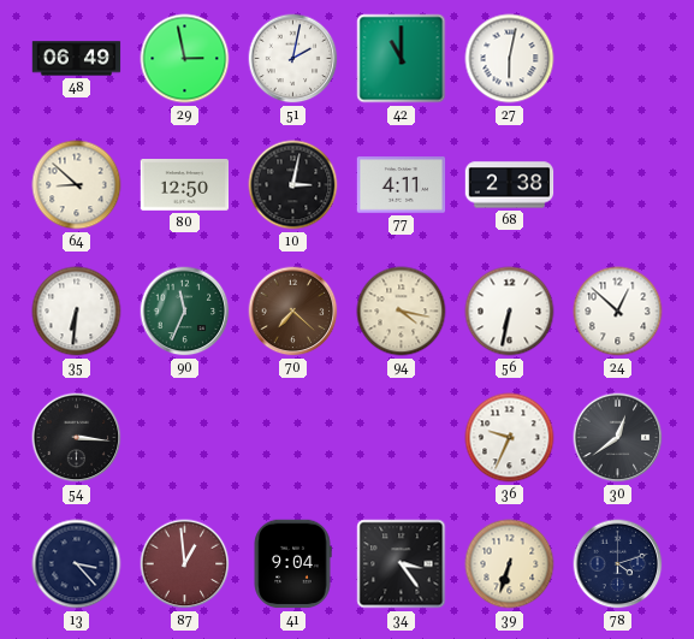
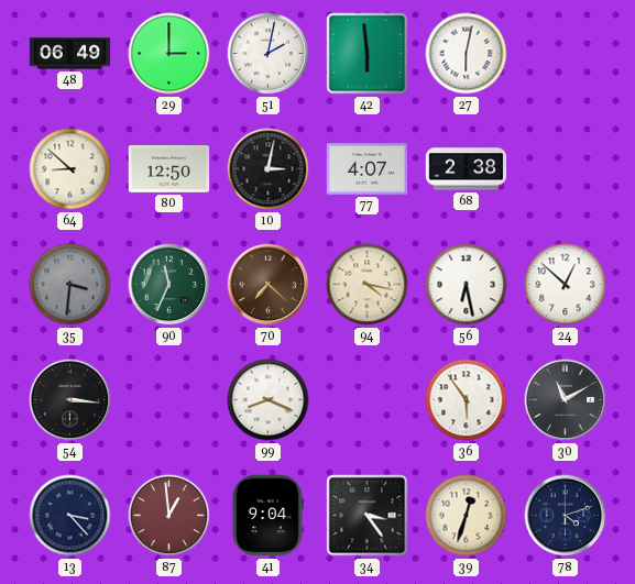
29: 2:58 -> 3:00 (169, 54)
42: 11:00 -> 5:59 (368, 54)
77: 4:11 -> 4:07 (368, 169)
35: 6:31 -> 3:31 (70, 285)
35 dial: white -> grey (70, 285)
56: 6:32 -> 6:28 (467, 285)
99: none -> 8:19 (269, 400)
36: 9:34 -> 5:54 (467, 400)
30: 12:39 -> 11:10 (566, 400)
39: 6:33 -> 12:33 (467, 516)
